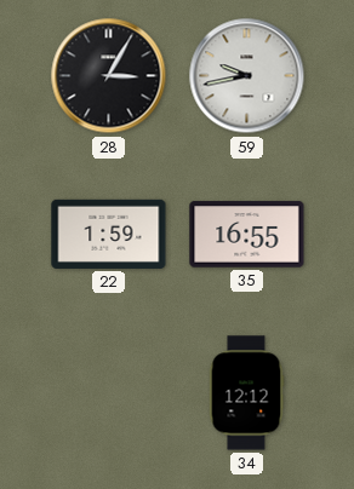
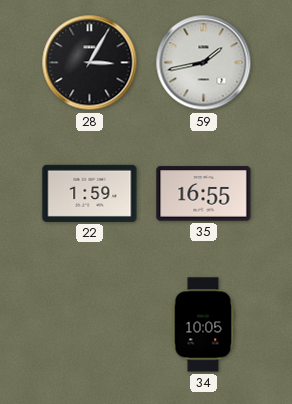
59: 9:43 -> 1:43 (204, 63)
34: 12:12 -> 10:05 (203, 325)
